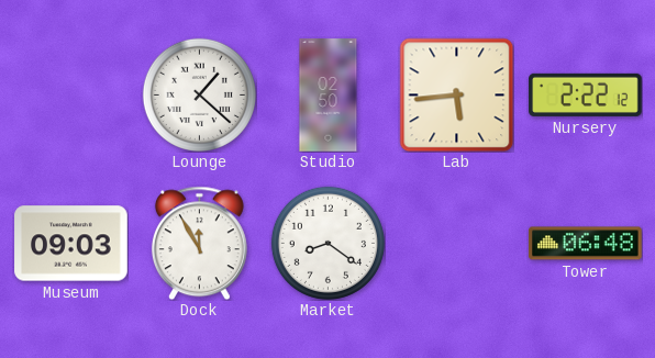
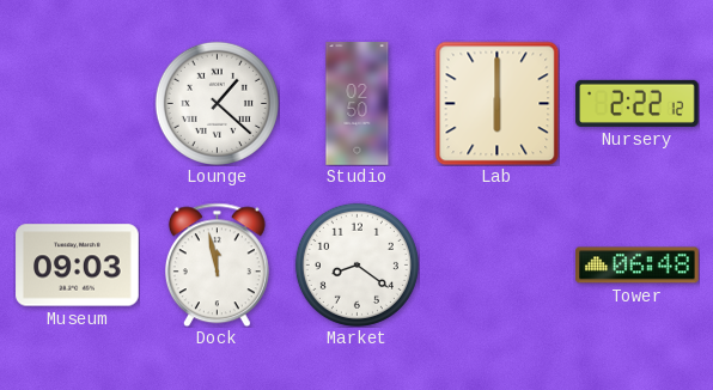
Lab: 5:44 -> 6:00 (496, 103)
Dock: 11:55 -> 11:58 (217, 264)
